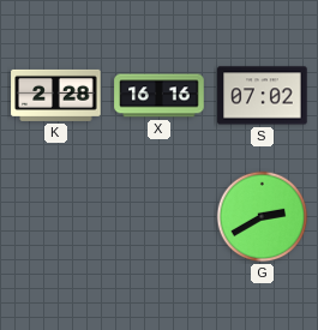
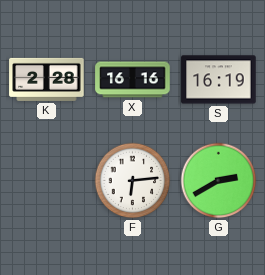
S: 07:02 -> 16:19 (219, 80)
F: none -> 6:14 (133, 181)
